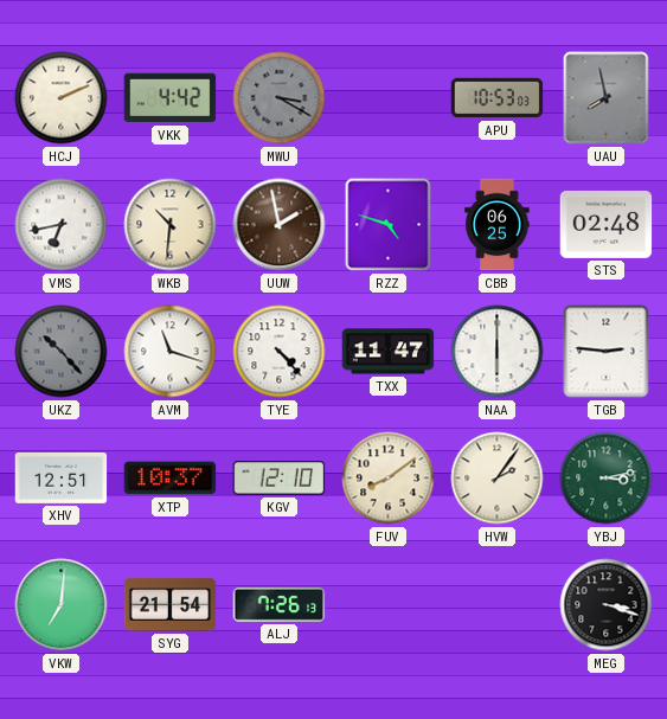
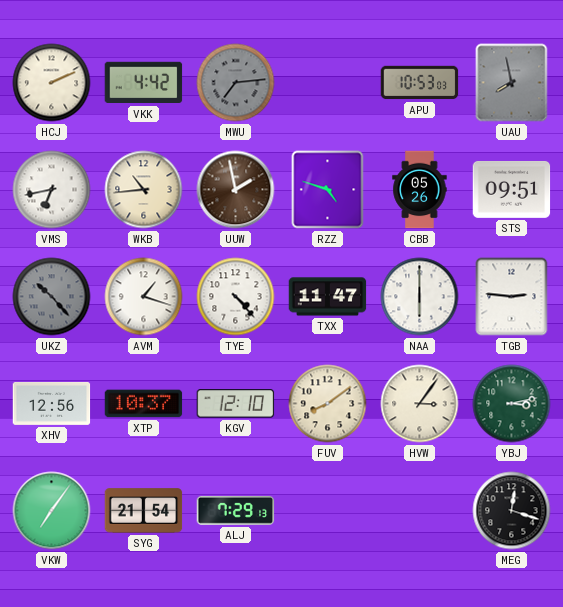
MWU: 3:20 -> 7:14 (236, 83)
WKB: 10:31 -> 10:44 (144, 190)
CBB: 06:25 -> 05:26 (420, 190)
STS: 02:48 -> 09:51 (512, 189)
AVM: 11:18 -> 1:18 (144, 297)
XHV: 12:51 -> 12:56 (52, 403)
HVW: 2:06 -> 3:06 (420, 404)
VKW: 7:01 -> 7:06 (52, 511)
ALJ: 7:26 -> 7:29 (236, 510)
MEG: 3:18 -> 12:18 (512, 511)
